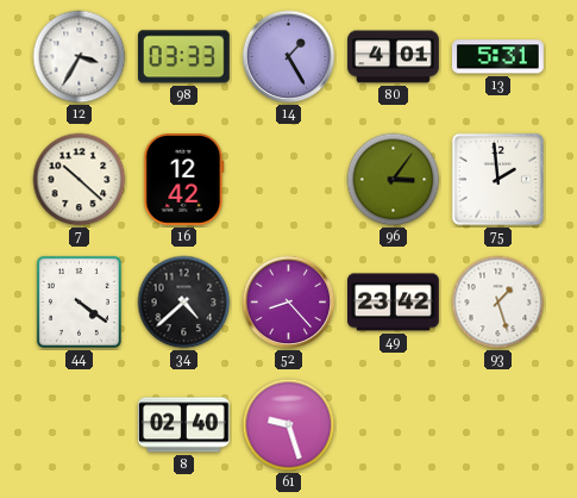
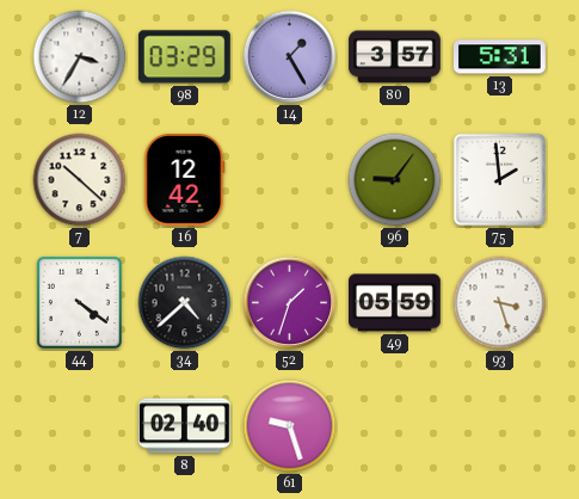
98: 03:33 -> 03:29 (184, 57)
80: 4:01 -> 3:57 (395, 57)
96: 3:06 -> 9:06 (395, 180)
52: 8:23 -> 1:33 (290, 303)
49: 23:42 -> 05:59 (395, 303)
93: 1:27 -> 3:27 (500, 303)
